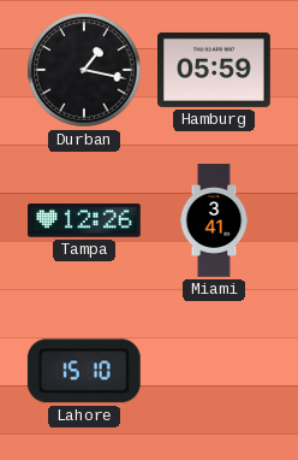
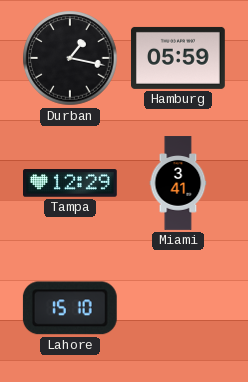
Tampa: 12:26 -> 12:29 (71, 183)
